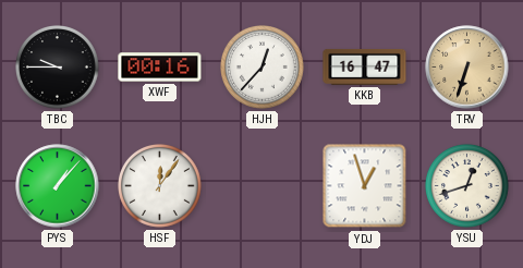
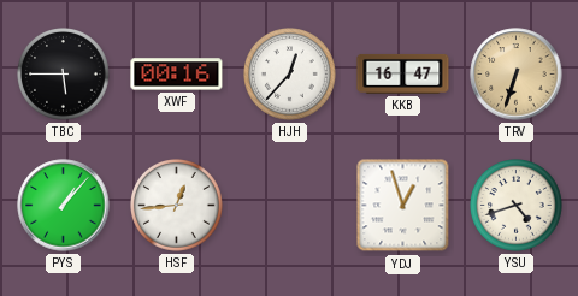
TBC: 9:45 -> 5:45 (64, 75)
HSF: 12:06 -> 12:44 (177, 206)
YSU: 12:42 -> 4:42 (517, 206)
